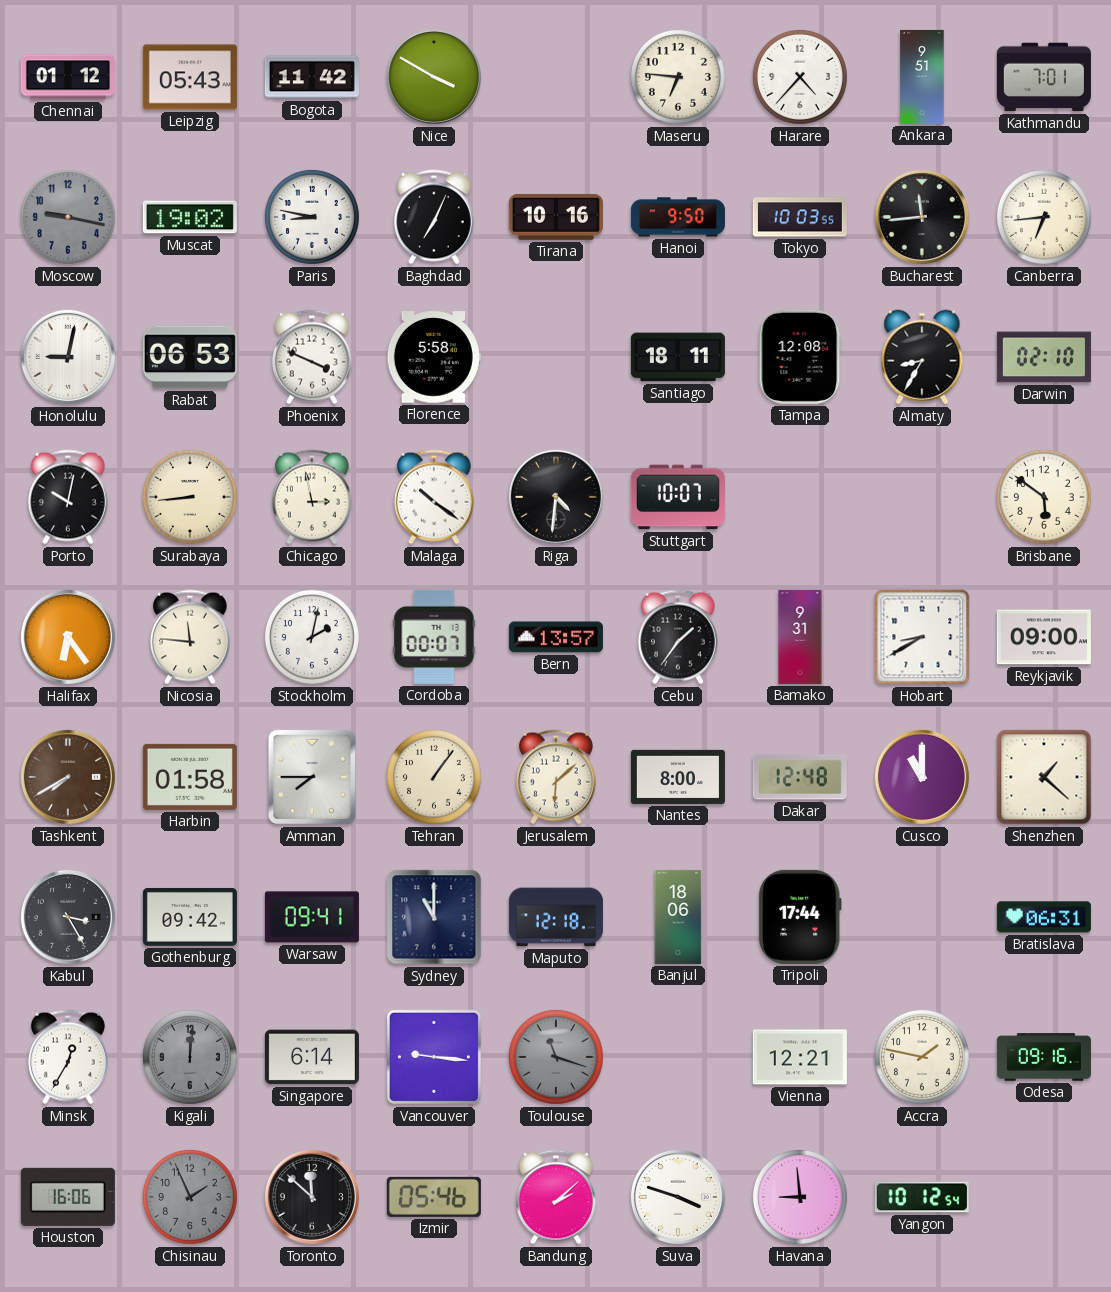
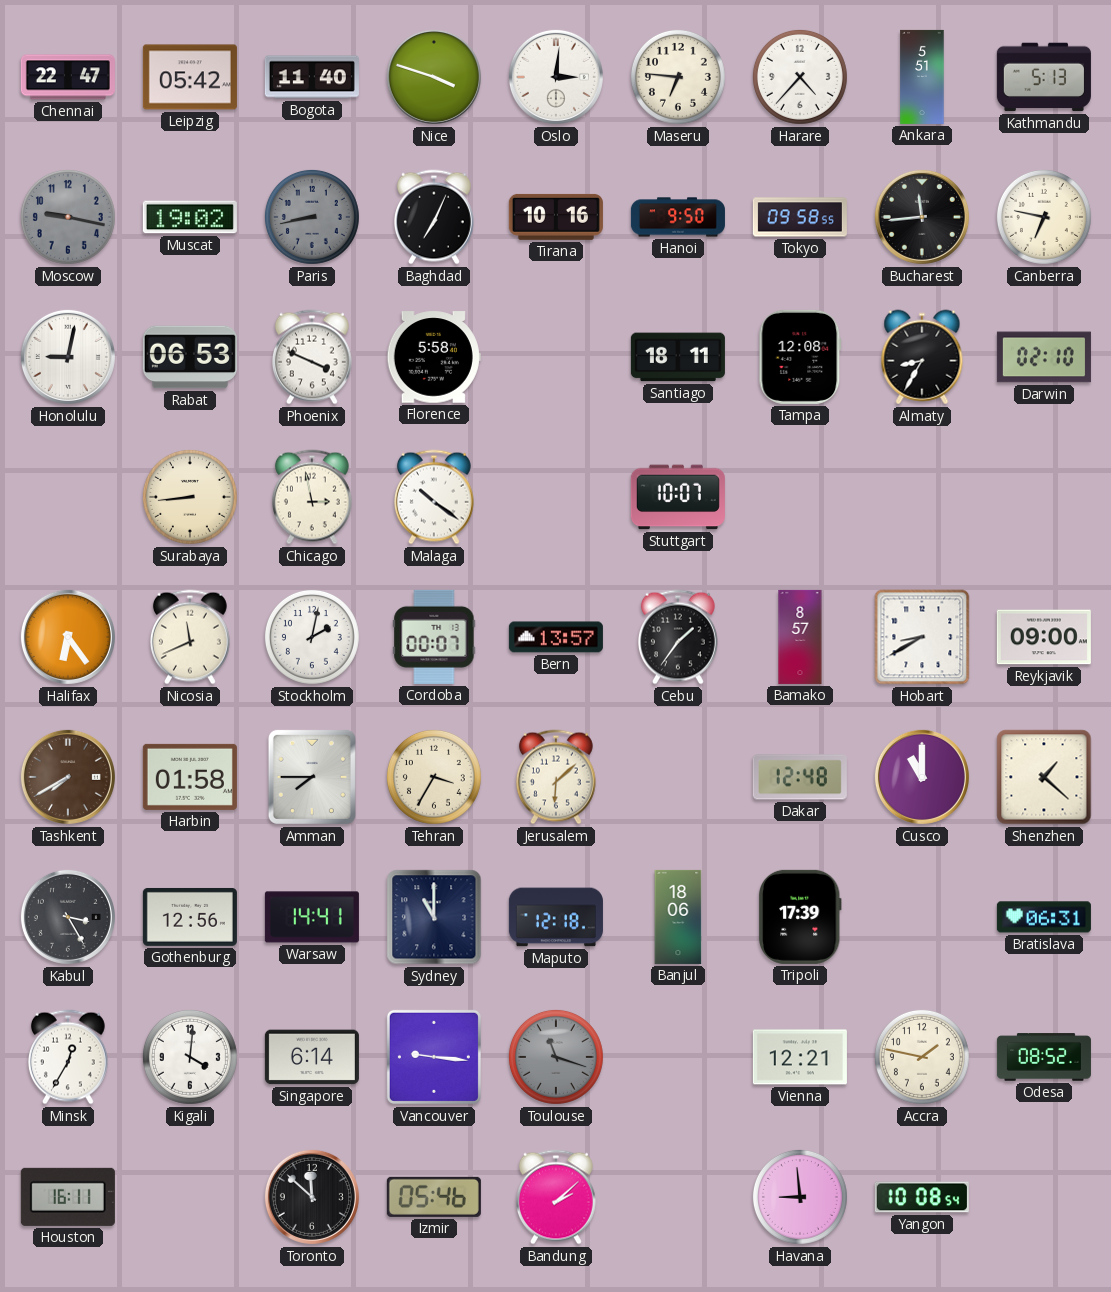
Chennai: 01:12 -> 22:47 (68, 77)
Leipzig: 05:43 -> 05:42 (190, 77)
Bogota: 11:42 -> 11:40 (312, 77)
Nice: 3:50 -> 3:48 (434, 77)
Oslo: none -> 3:01 (556, 77)
Ankara: 9:51 -> 5:51 (922, 77)
Kathmandu: 7:01 -> 5:13 (1044, 77)
Paris: 8:47 -> 8:43 (312, 217)
Paris dial: white -> grey (312, 217)
Tokyo: 10:03 -> 09:58 (800, 217)
Canberra: 6:44 -> 6:47 (1044, 217)
Porto: 10:02 -> none (68, 497)
Riga: 4:31 -> none (556, 497)
Brisbane: 5:51 -> none (1044, 497)
Nicosia: 11:46 -> 11:41 (190, 637)
Bamako: 9:31 -> 8:57 (800, 637)
Tehran: 1:06 -> 3:35 (434, 777)
Nantes: 8:00 -> none (678, 777)
Gothenburg: 09:42 -> 12:56 (190, 917)
Warsaw: 09:41 -> 14:41 (312, 917)
Tripoli: 17:44 -> 17:39 (800, 917)
Kigali: 12:01 -> 4:01 (190, 1057)
Kigali dial: grey -> white (190, 1057)
Odesa: 09:16 -> 08:52 (1044, 1057)
Houston: 16:06 -> 16:11 (68, 1197)
Chisinau: 1:56 -> none (190, 1197)
Suva: 3:48 -> none (678, 1197)
Yangon: 10:12 -> 10:08 (922, 1197)
